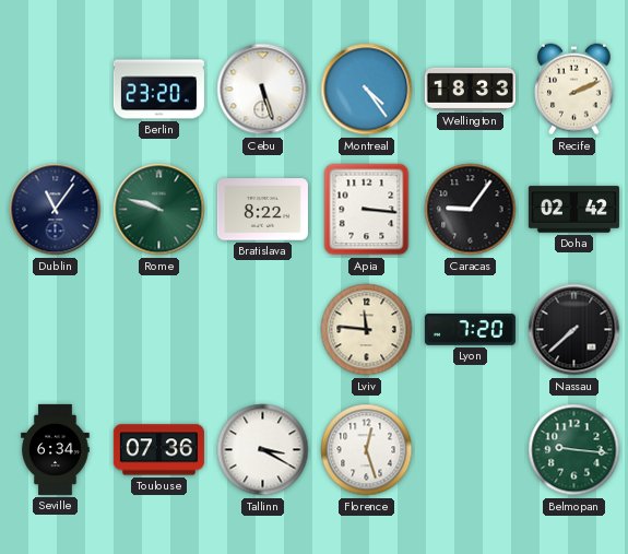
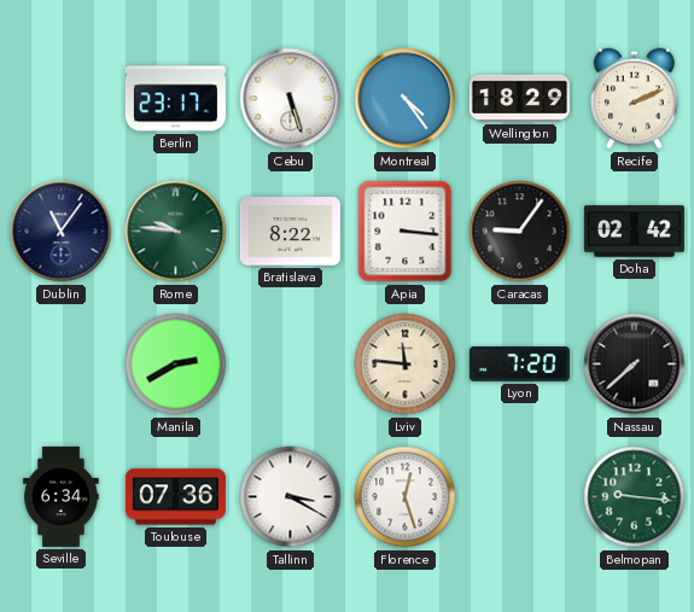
Berlin: 23:20 -> 23:17 (175, 99)
Wellington: 18:33 -> 18:29 (519, 98)
Rome: 9:48 -> 9:46 (176, 232)
Manila: none -> 2:40 (176, 365)
